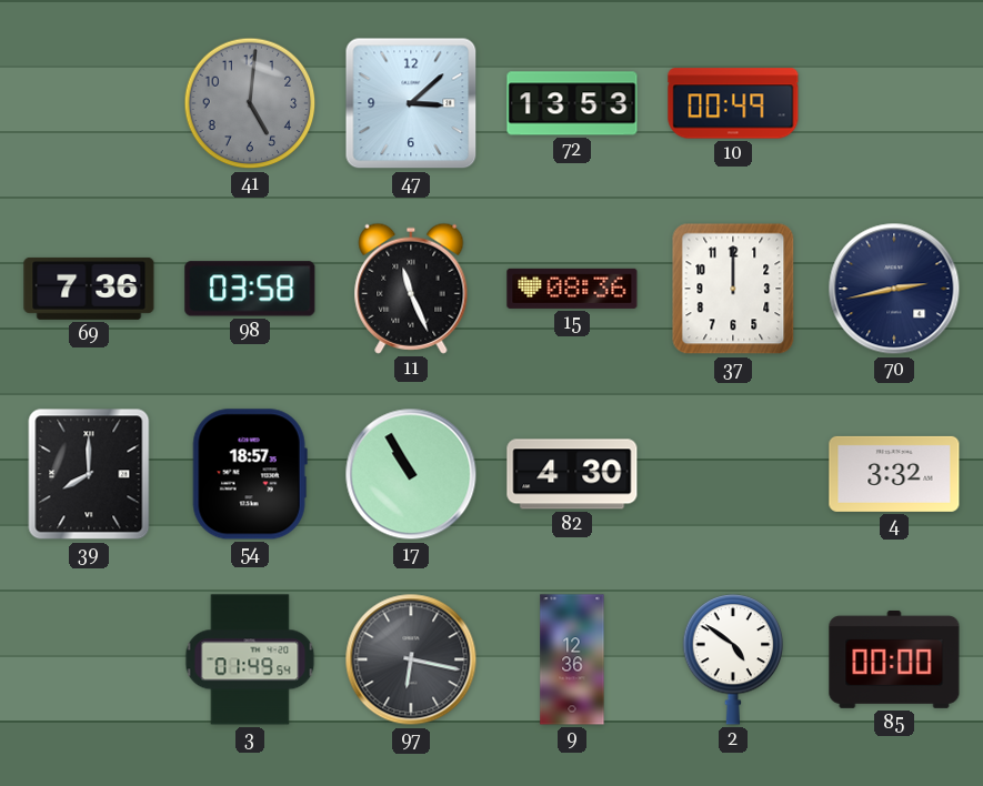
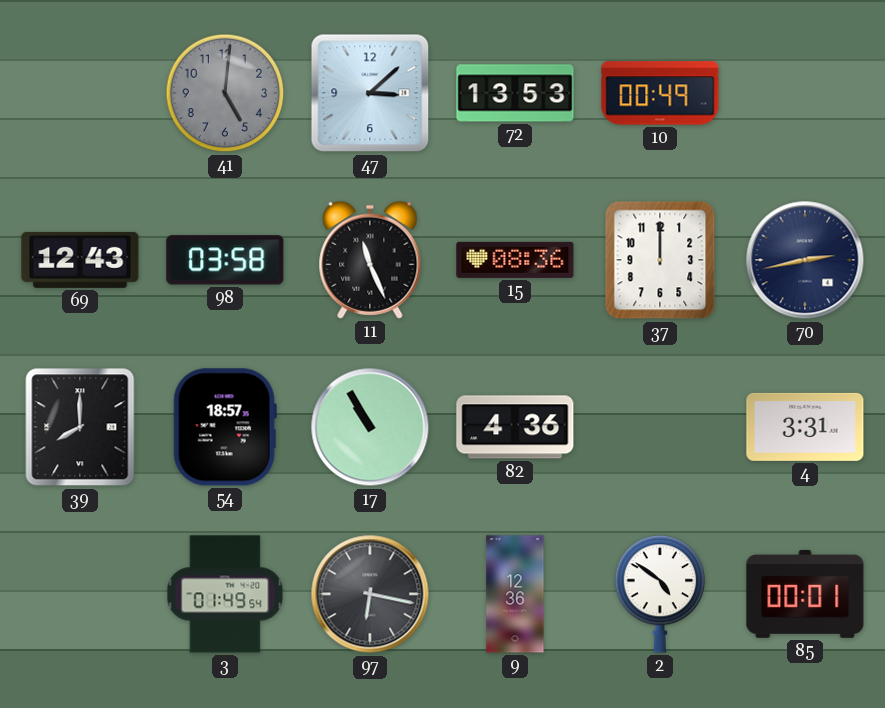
69: 7:36 -> 12:43 (80, 260)
82: 4:30 -> 4:36 (515, 427)
4: 3:32 -> 3:31 (805, 427)
85: 00:00 -> 00:01 (805, 594)
